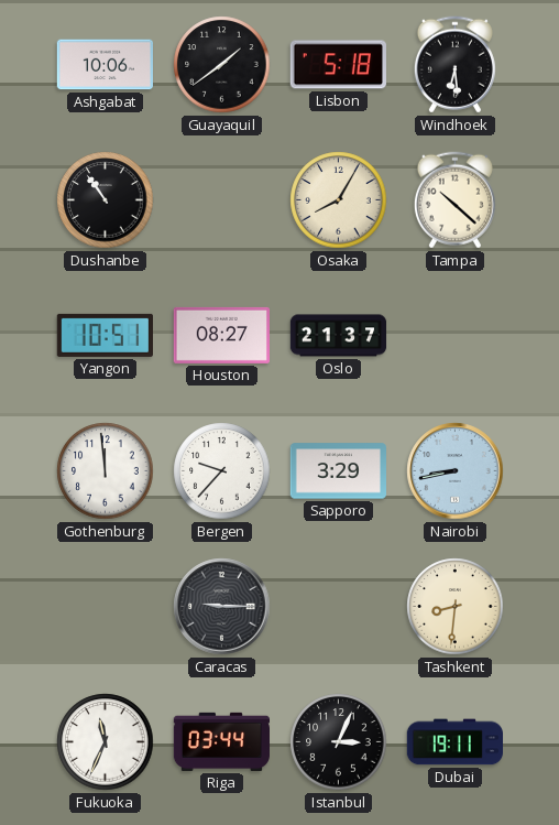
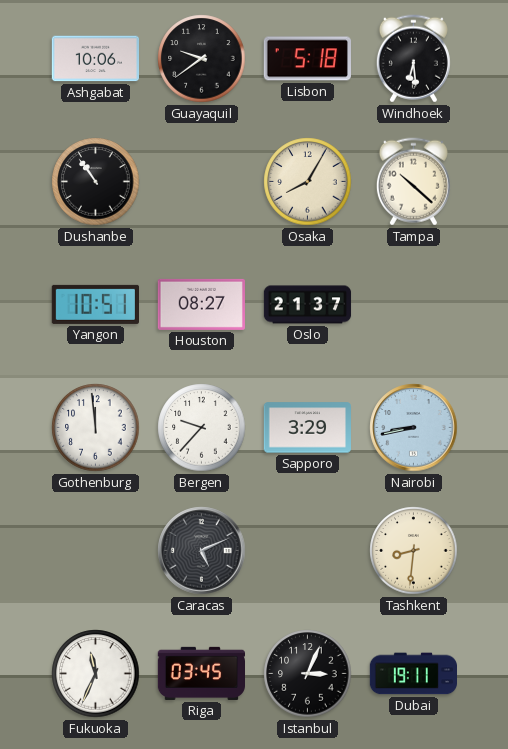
Guayaquil: 1:39 -> 9:39 (202, 59)
Caracas: 9:15 -> 5:11 (202, 551)
Riga: 03:44 -> 03:45 (201, 673)
